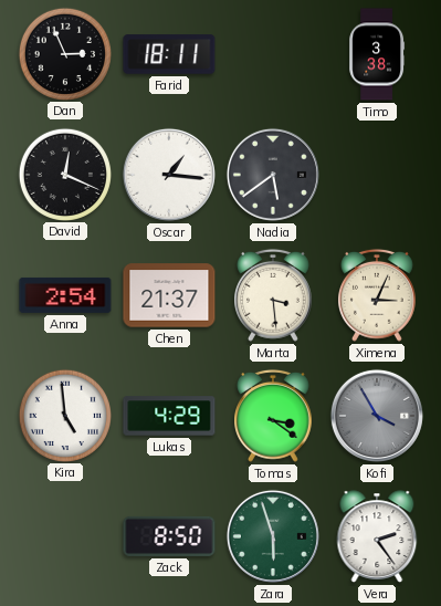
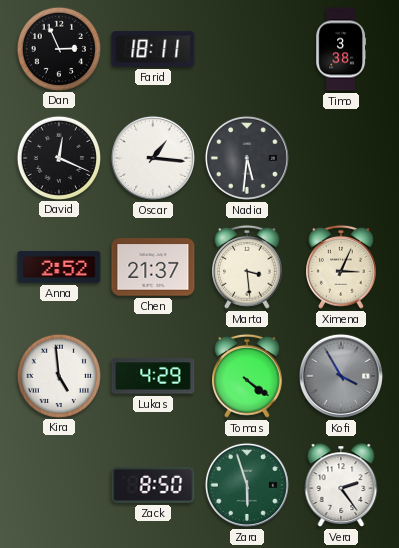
Nadia: 5:39 -> 5:31 (247, 158)
Anna: 2:54 -> 2:52 (59, 267)
Tomas: 3:21 -> 4:21 (248, 376)
